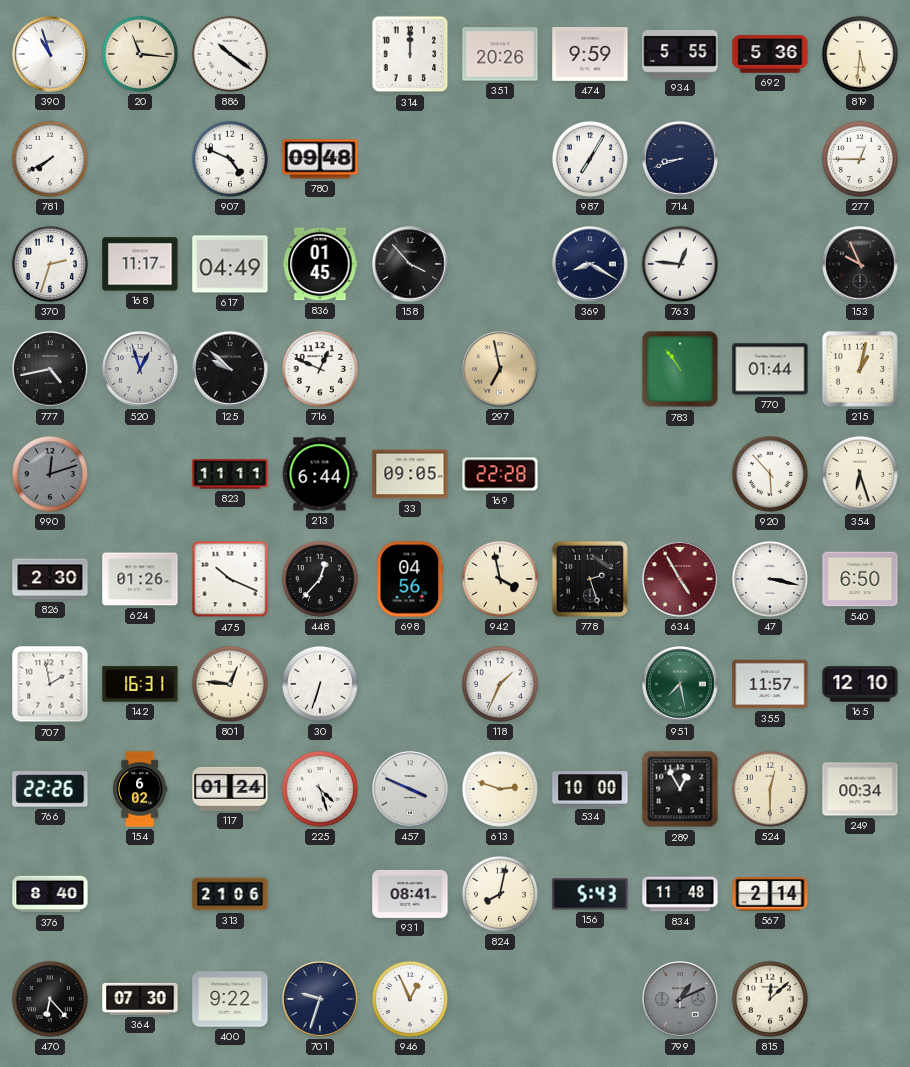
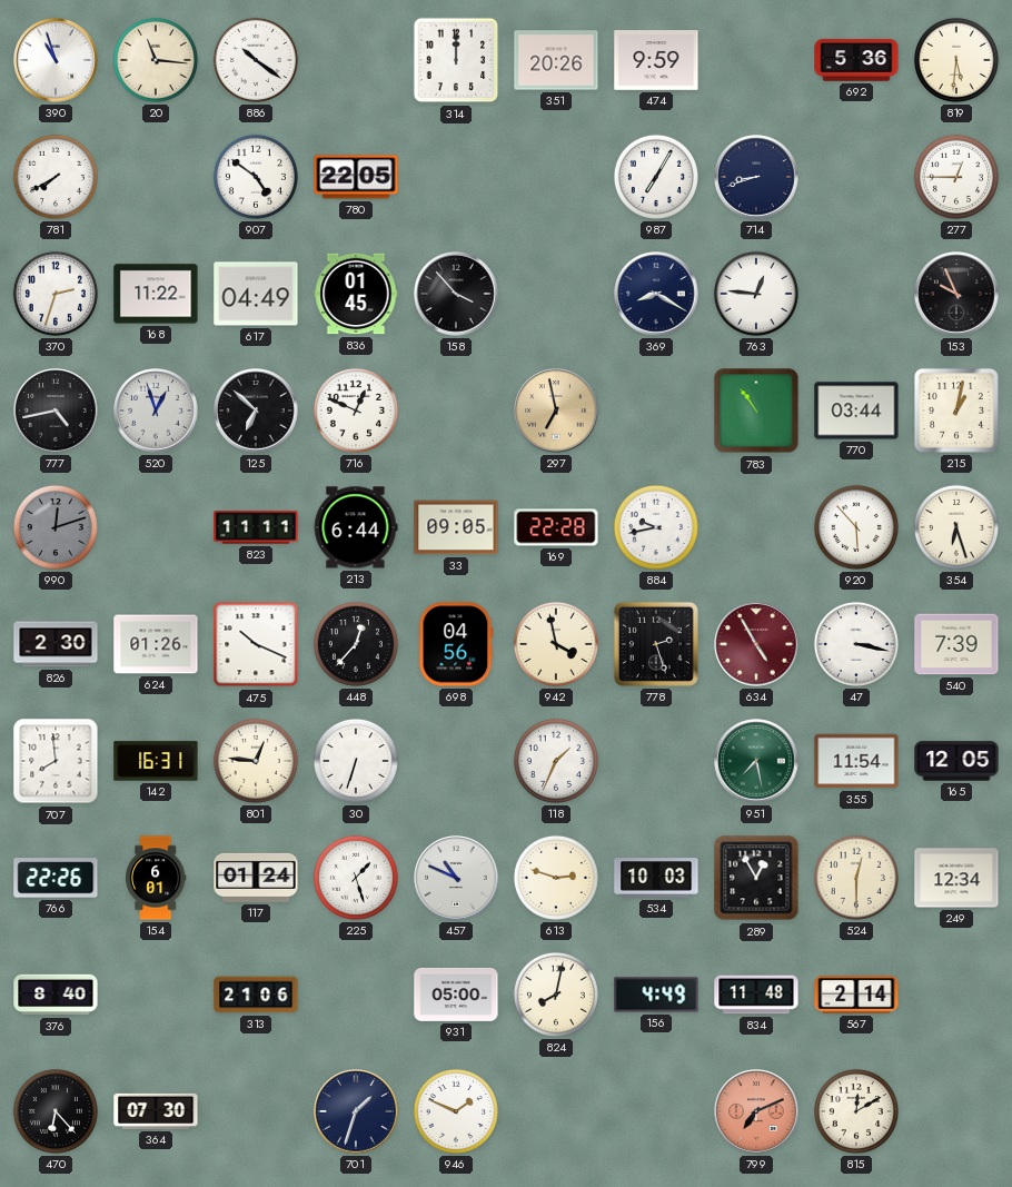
934: 5:55 -> none (680, 54)
907: 4:49 -> 4:51 (256, 177)
780: 09:48 -> 22:05 (356, 177)
168: 11:17 -> 11:22 (156, 294)
125: 9:52 -> 6:52 (256, 410)
770: 01:44 -> 03:44 (856, 410)
884: none -> 9:43 (656, 527)
540: 6:50 -> 7:39 (956, 644)
707: 1:58 -> 7:59 (56, 761)
355: 11:57 -> 11:54 (856, 761)
165: 12:10 -> 12:05 (956, 761)
154: 6:02 -> 6:01 (156, 878)
225: 4:27 -> 1:27 (356, 878)
457: 3:49 -> 10:49 (456, 878)
534: 10:00 -> 10:03 (656, 878)
249: 00:34 -> 12:34 (956, 878)
931: 08:41 -> 05:00 (456, 995)
156: 5:43 -> 4:49 (656, 995)
400: 9:22 -> none (230, 999)
701: 9:33 -> 1:33 (356, 1111)
946: 12:56 -> 1:49 (456, 1111)
799: 1:11 -> 7:11 (756, 1111)
799 dial: grey -> salmon (756, 1111)
815: 12:08 -> 12:10 (856, 1111)
